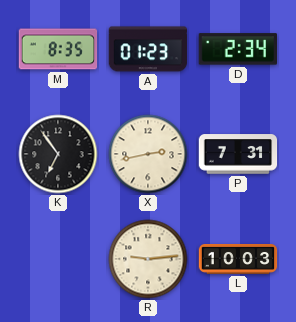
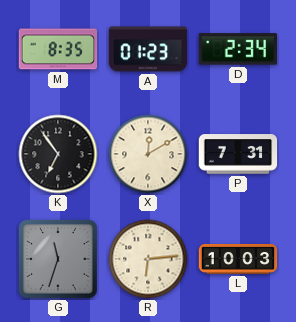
X: 2:43 -> 12:10 (148, 154)
G: none -> 11:33 (58, 259)
R: 9:14 -> 6:14 (148, 259)
